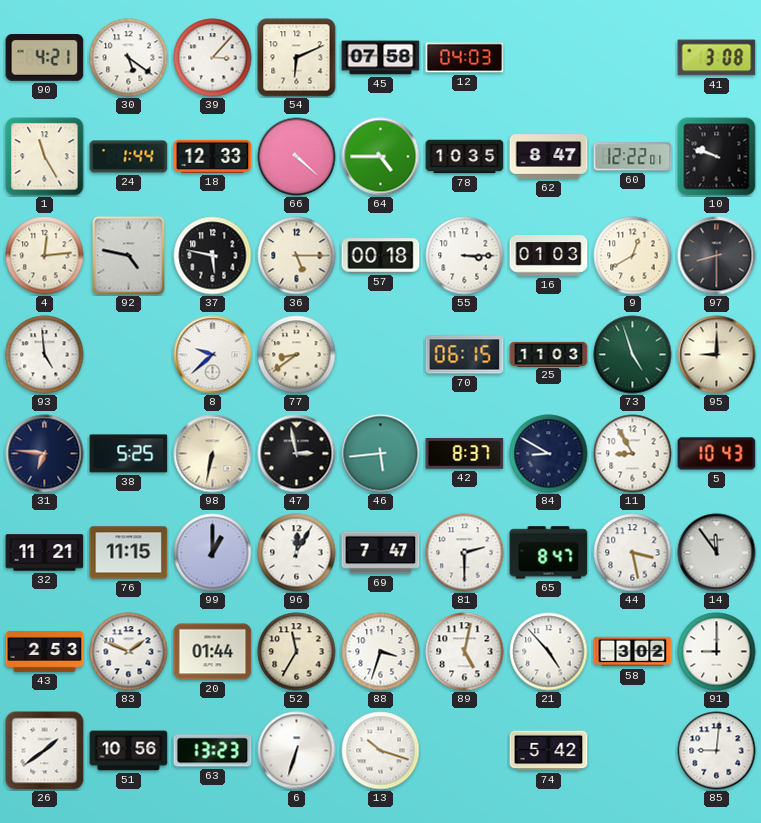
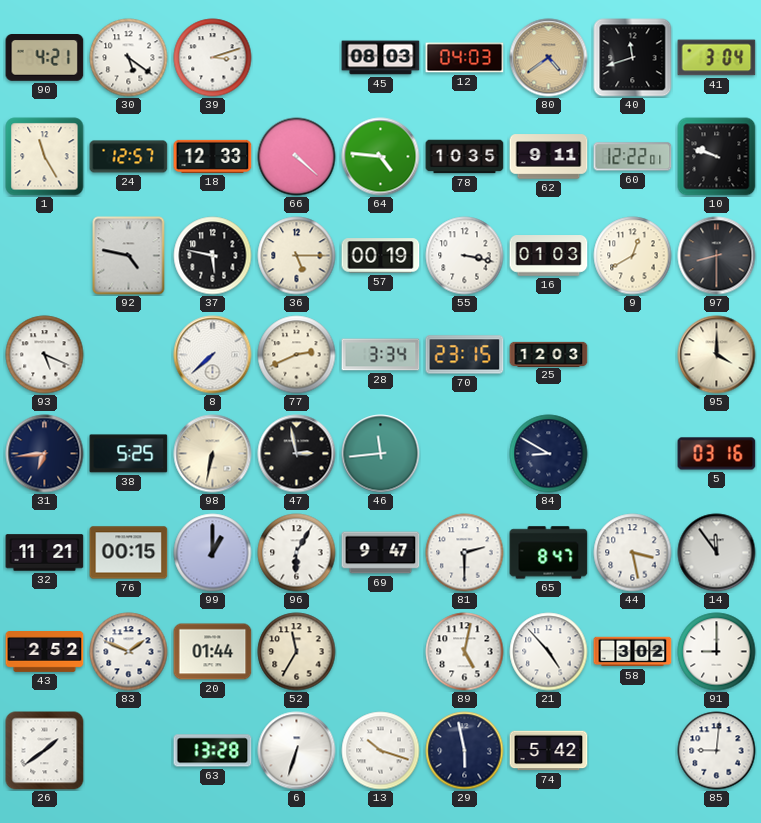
39: 3:07 -> 3:12 (213, 58)
54: 6:11 -> none (297, 58)
45: 07:58 -> 08:03 (381, 58)
80: none -> 4:39 (549, 58)
40: none -> 11:42 (633, 58)
41: 3:08 -> 3:04 (717, 58)
24: 1:44 -> 12:57 (129, 157)
64: 4:45 -> 4:46 (381, 157)
62: 8:47 -> 9:11 (549, 157)
4: 12:14 -> none (45, 256)
57: 00:18 -> 00:19 (381, 256)
55: 3:15 -> 3:17 (465, 256)
93: 4:59 -> 5:19 (45, 355)
8: 9:38 -> 7:38 (213, 355)
77: 8:39 -> 2:41 (297, 355)
28: none -> 3:34 (381, 355)
70: 06:15 -> 23:15 (465, 355)
25: 11:03 -> 12:03 (549, 354)
73: 4:57 -> none (633, 355)
95: 9:00 -> 4:00 (717, 355)
31: 6:46 -> 6:44 (45, 454)
46: 5:44 -> 11:44 (381, 454)
42: 8:37 -> none (465, 454)
11: 8:55 -> none (633, 454)
5: 10:43 -> 03:16 (717, 454)
76: 11:15 -> 00:15 (129, 553)
96: 12:05 -> 6:05 (297, 553)
69: 7:47 -> 9:47 (381, 553)
43: 2:53 -> 2:52 (45, 652)
88: 3:33 -> none (381, 652)
51: 10:56 -> none (129, 751)
63: 13:23 -> 13:28 (213, 751)
29: none -> 5:58 (465, 751)
